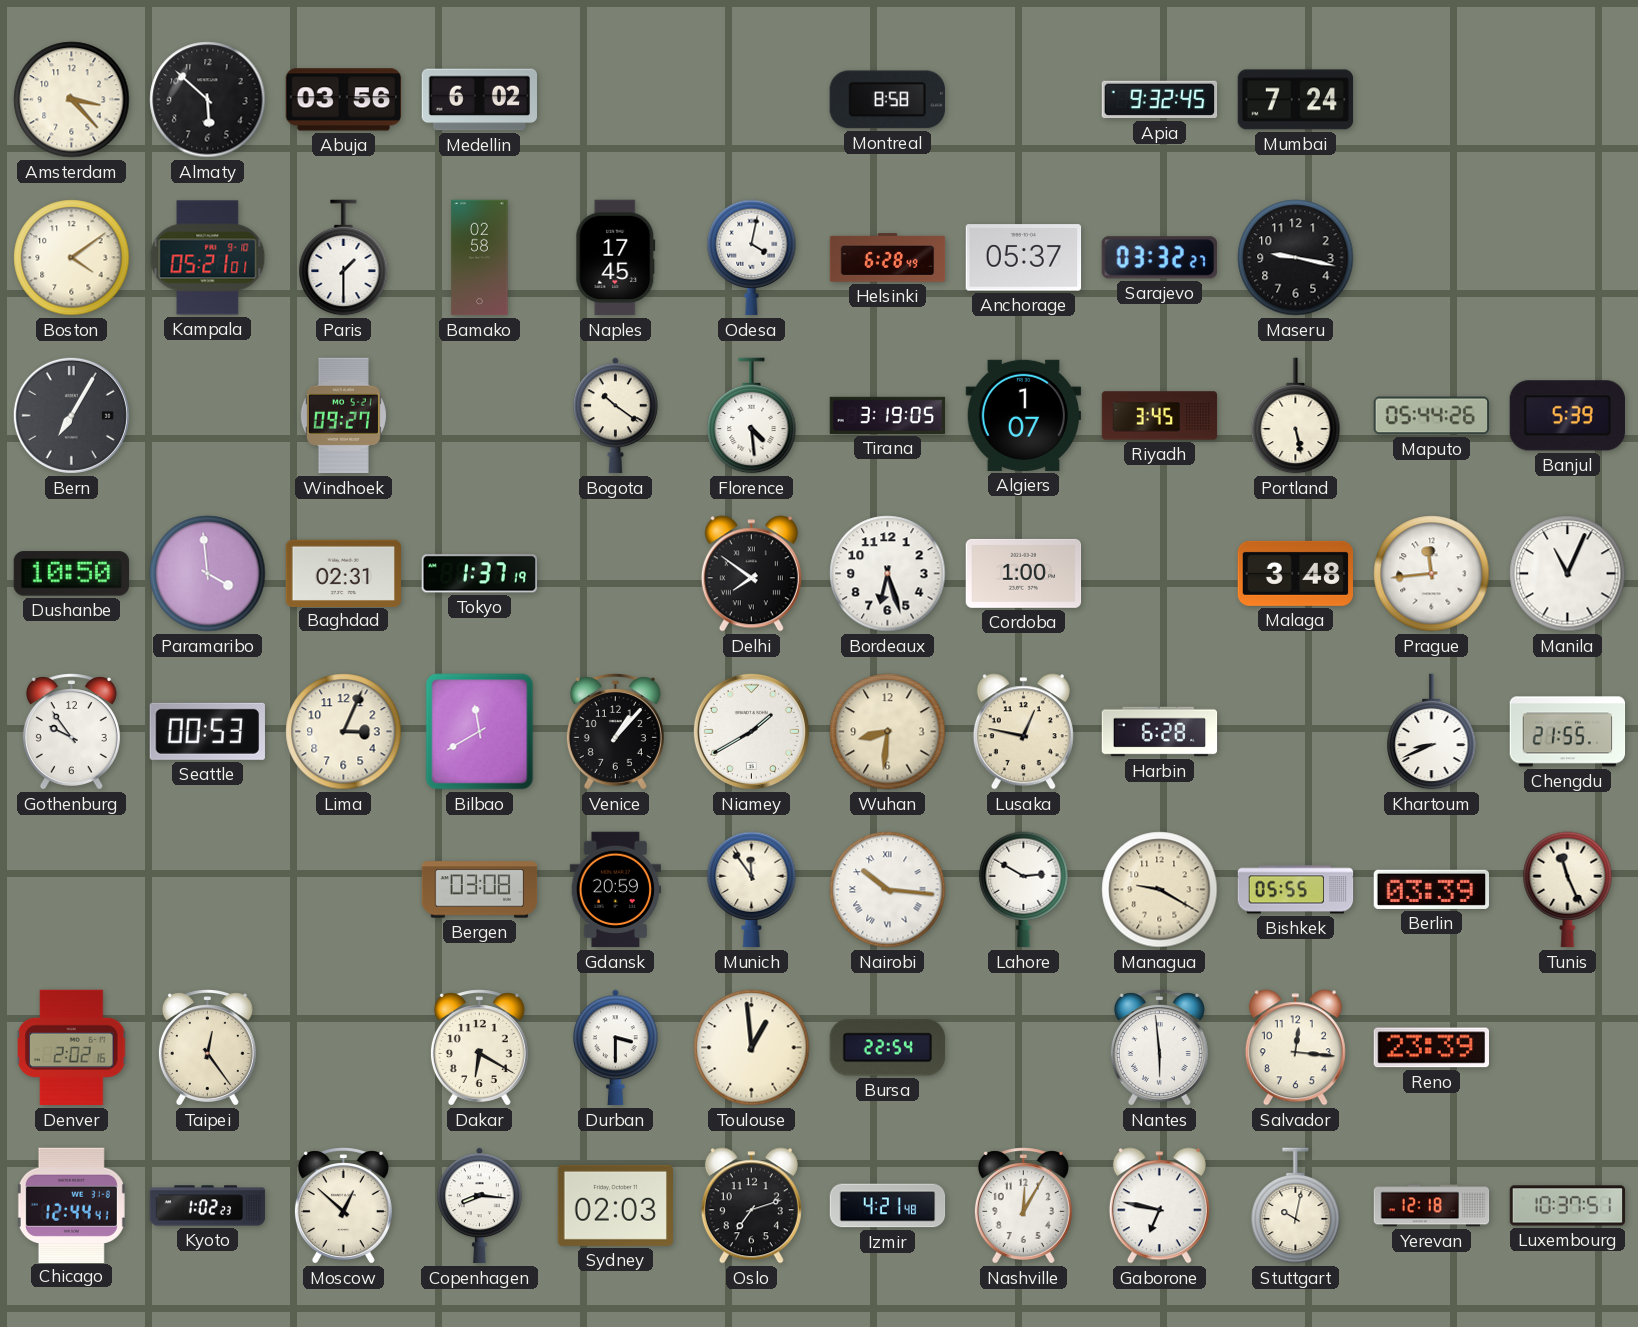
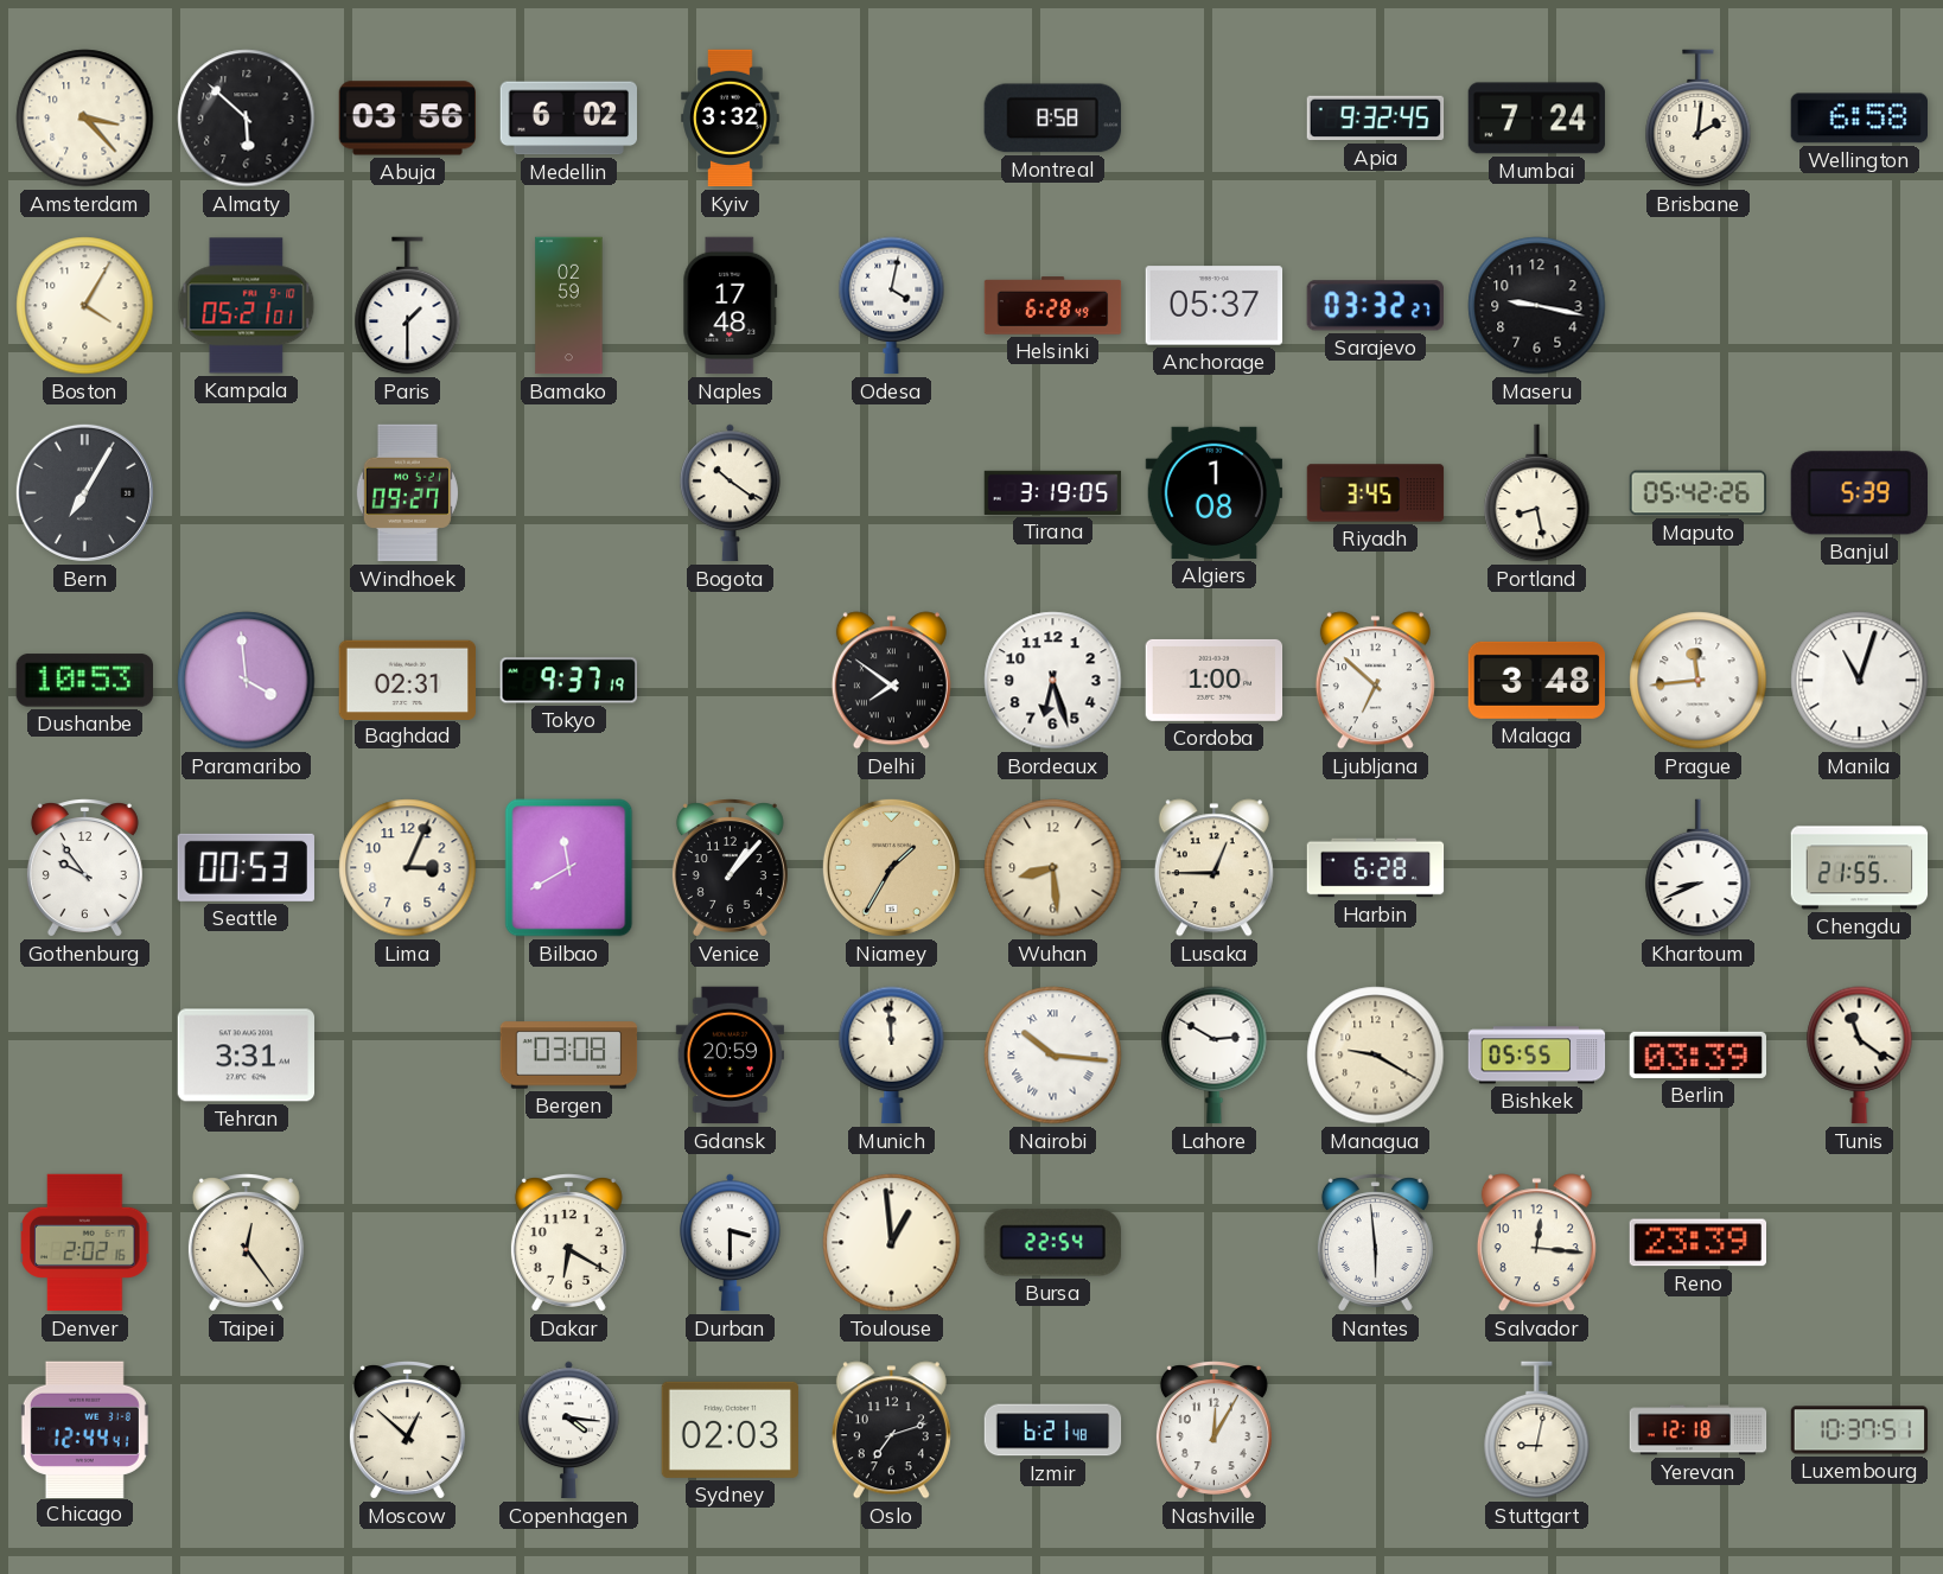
Kyiv: none -> 3:32 (731, 119)
Brisbane: none -> 2:01 (1699, 119)
Wellington: none -> 6:58 (1859, 119)
Boston: 4:09 -> 4:05 (85, 306)
Bamako: 02:58 -> 02:59 (569, 306)
Naples: 17:45 -> 17:48 (731, 306)
Florence: 4:29 -> none (752, 416)
Algiers: 1:07 -> 1:08 (1215, 492)
Portland: 5:28 -> 8:28 (1537, 493)
Maputo: 05:44 -> 05:42 (1697, 493)
Dushanbe: 10:50 -> 10:53 (84, 681)
Tokyo: 1:37 -> 9:37 (568, 681)
Ljubljana: none -> 6:52 (1375, 681)
Manila: 11:04 -> 11:03 (1860, 681)
Niamey: 1:40 -> 1:35 (891, 867)
Niamey dial: white -> champagne (891, 867)
Wuhan: 8:31 -> 8:29 (1053, 868)
Lusaka: 12:47 -> 12:45 (1213, 868)
Tehran: none -> 3:31 (247, 1056)
Munich: 11:54 -> 11:59 (892, 1056)
Tunis: 11:26 -> 11:21 (1860, 1056)
Kyoto: 1:02 -> none (208, 1206)
Copenhagen: 8:16 -> 4:16 (569, 1430)
Izmir: 4:21 -> 6:21 (1053, 1430)
Gaborone: 6:47 -> none (1159, 1206)
Stuttgart: 10:02 -> 9:02 (1537, 1430)
